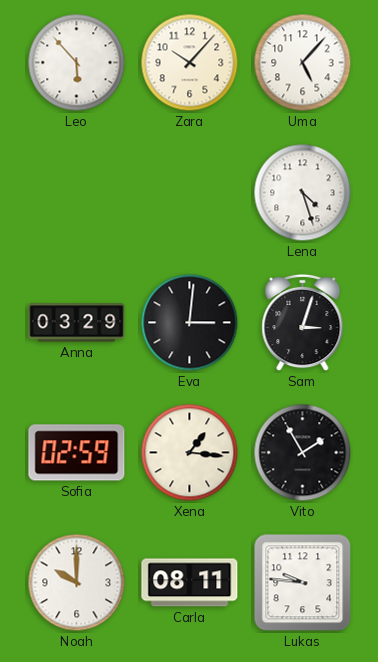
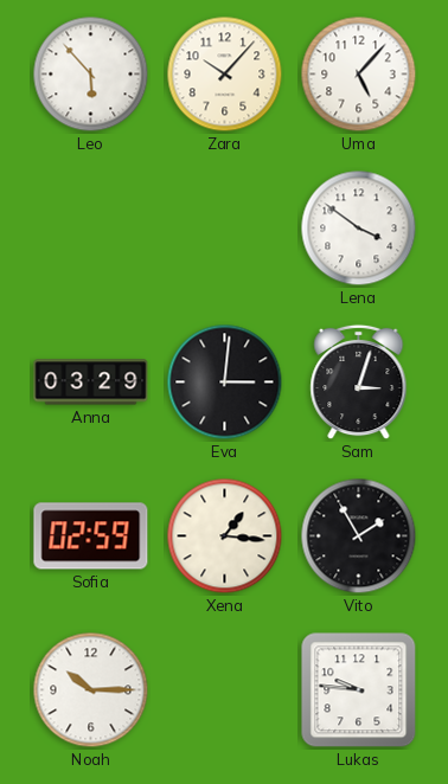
Lena: 4:27 -> 3:51 (359, 229)
Noah: 10:00 -> 10:15 (91, 690)
Carla: 08:11 -> none (190, 583)
